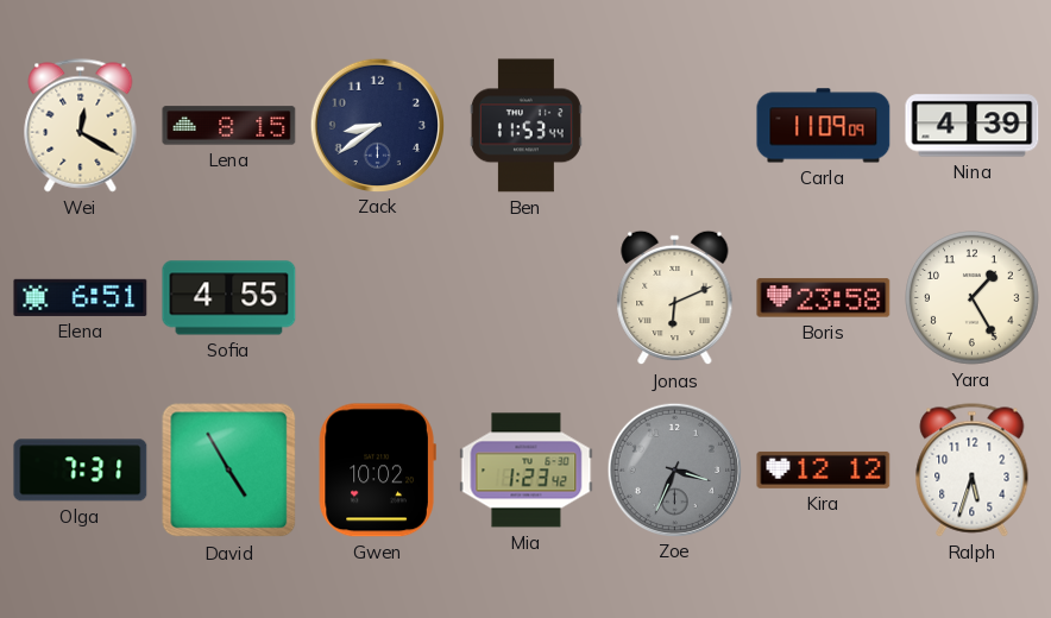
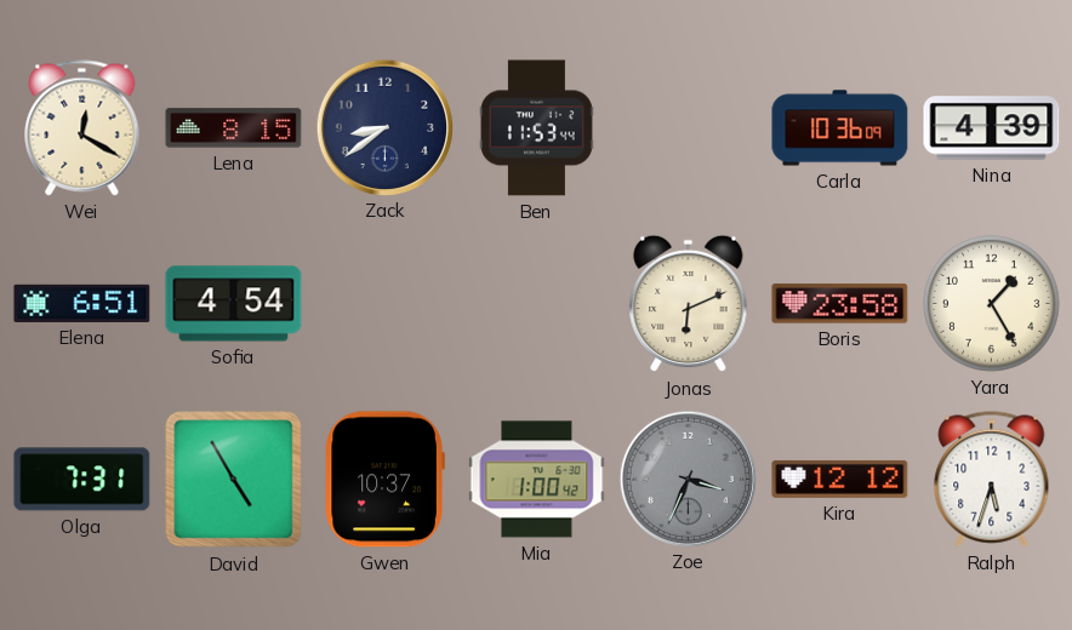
Carla: 11:09 -> 10:36 (840, 128)
Sofia: 4:55 -> 4:54 (234, 304)
Gwen: 10:02 -> 10:37 (384, 480)
Mia: 1:23 -> 1:00 (537, 480)
